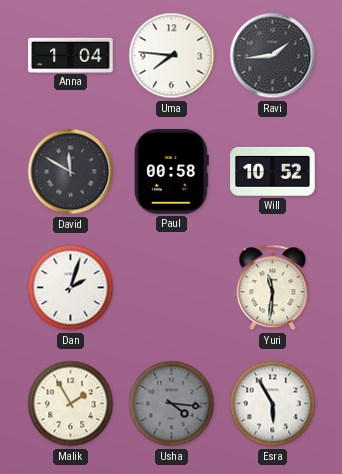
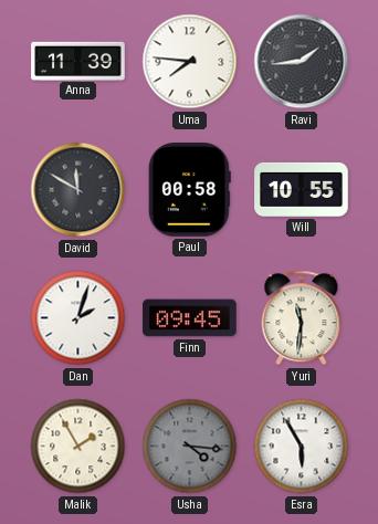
Anna: 1:04 -> 11:39 (78, 61)
Will: 10:52 -> 10:55 (302, 189)
Finn: none -> 09:45 (190, 318)
